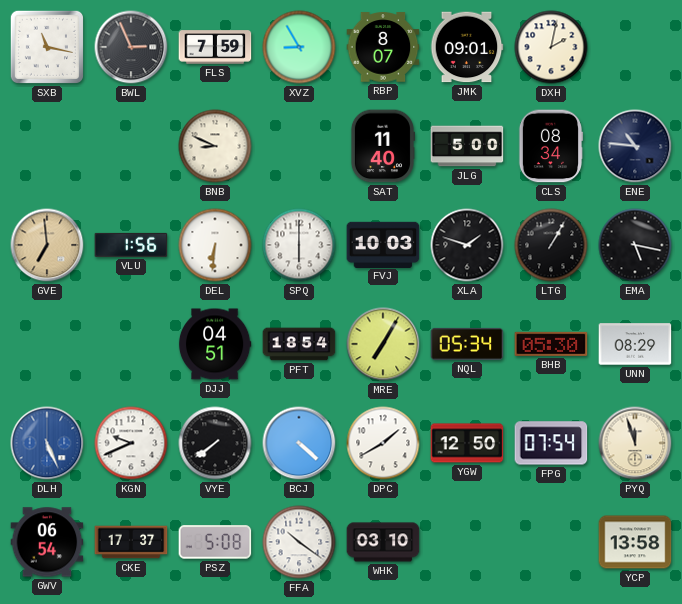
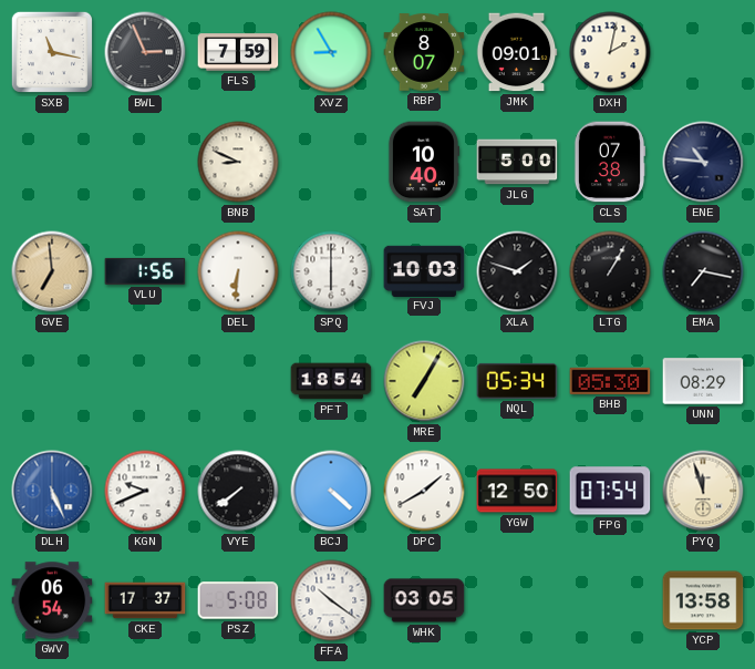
SAT: 11:40 -> 10:40 (423, 162)
CLS: 08:34 -> 07:38 (610, 162)
EMA: 5:17 -> 7:17 (703, 271)
DJJ: 04:51 -> none (215, 344)
WHK: 03:10 -> 03:05 (424, 600)
